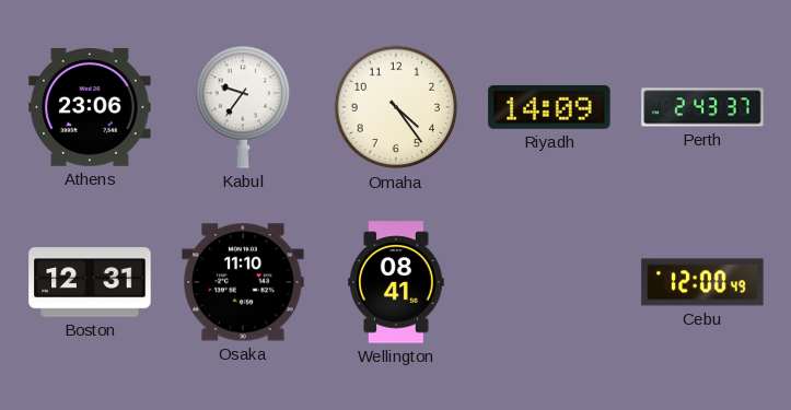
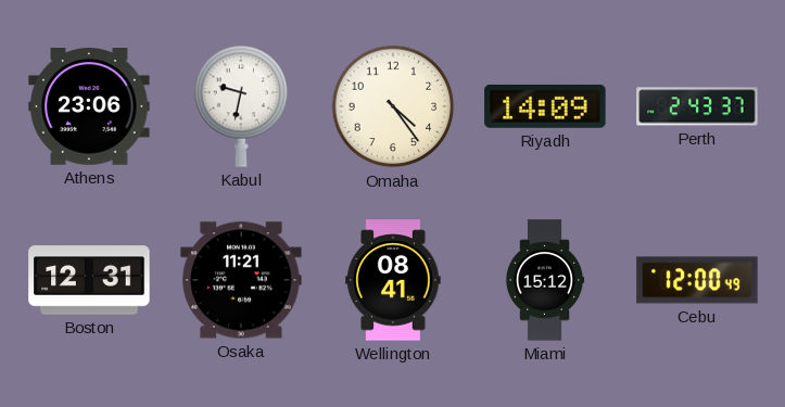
Kabul: 9:36 -> 9:32 (241, 106)
Osaka: 11:10 -> 11:21 (241, 280)
Miami: none -> 15:12 (545, 280)
